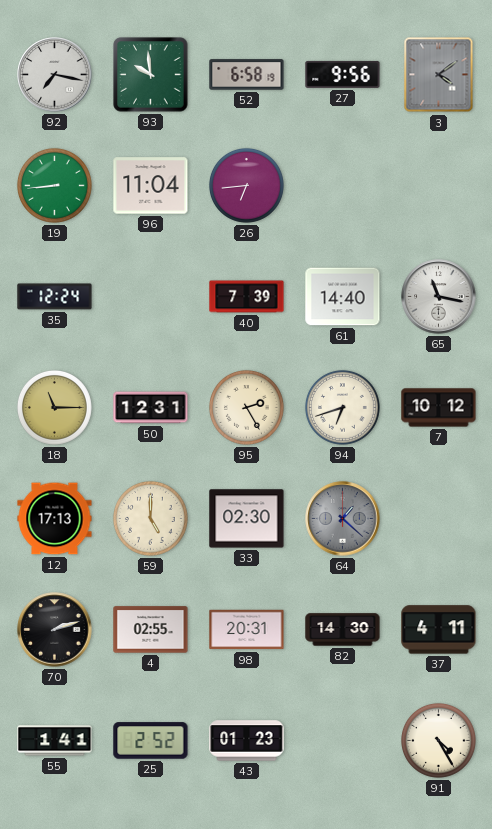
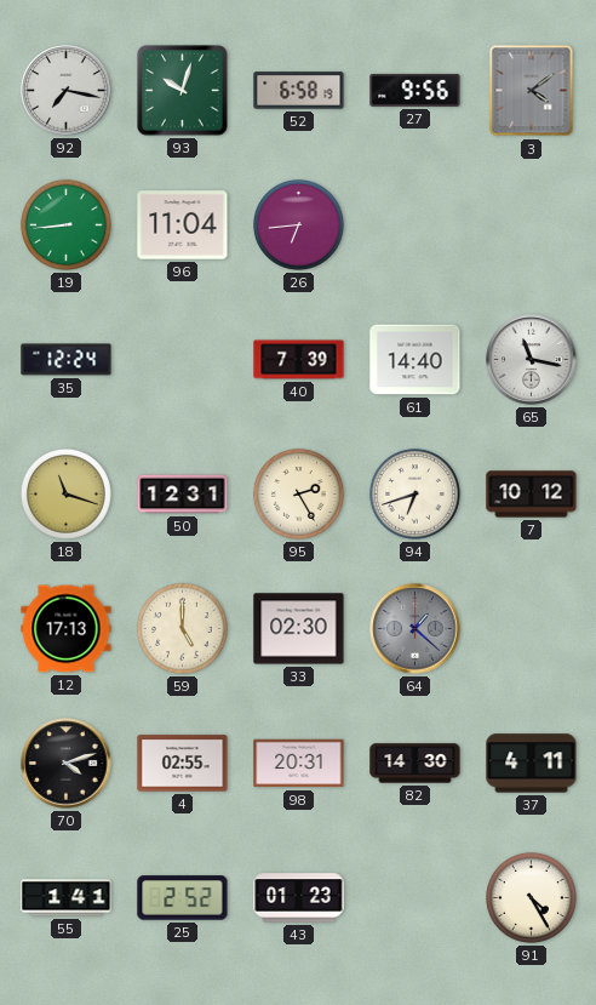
93: 9:59 -> 10:03 (183, 91)
18: 11:15 -> 11:18 (65, 493)
70: 2:12 -> 4:12 (67, 764)
